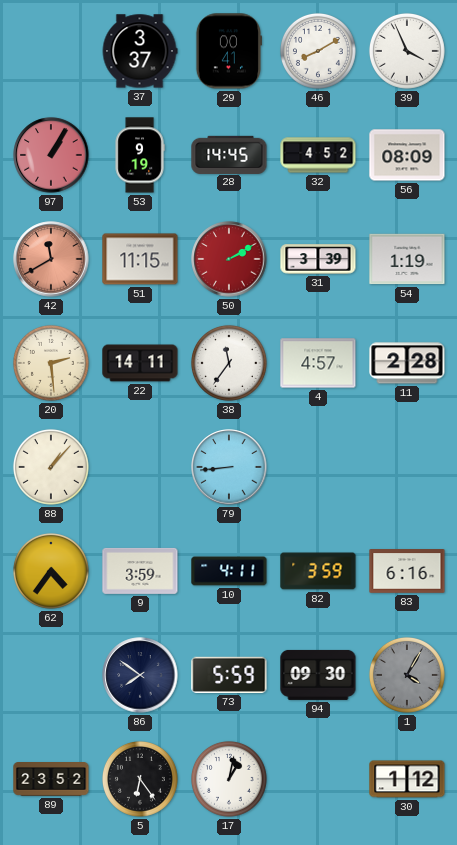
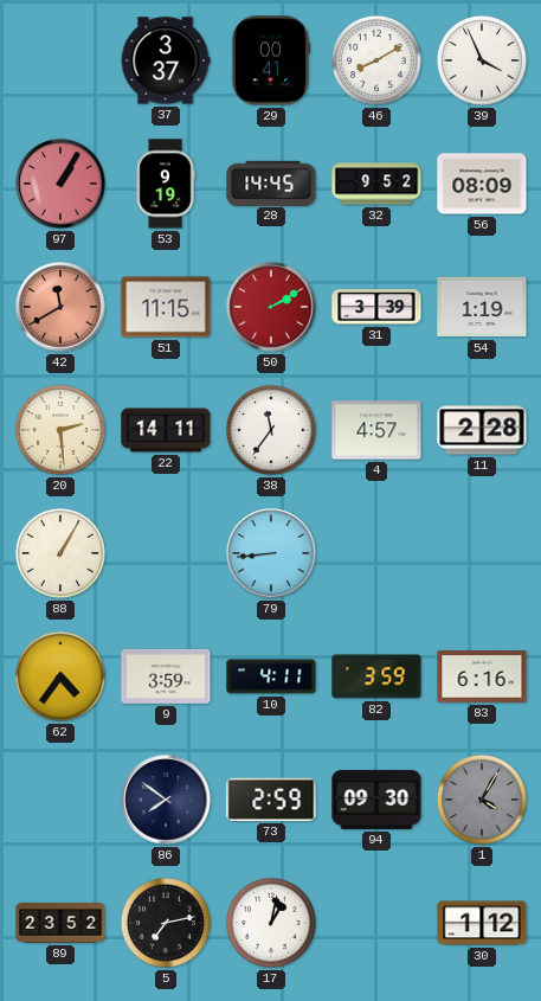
32: 4:52 -> 9:52 (376, 184)
88: 1:07 -> 1:05 (60, 553)
73: 5:59 -> 2:59 (271, 800)
5: 6:24 -> 7:13 (166, 923)
